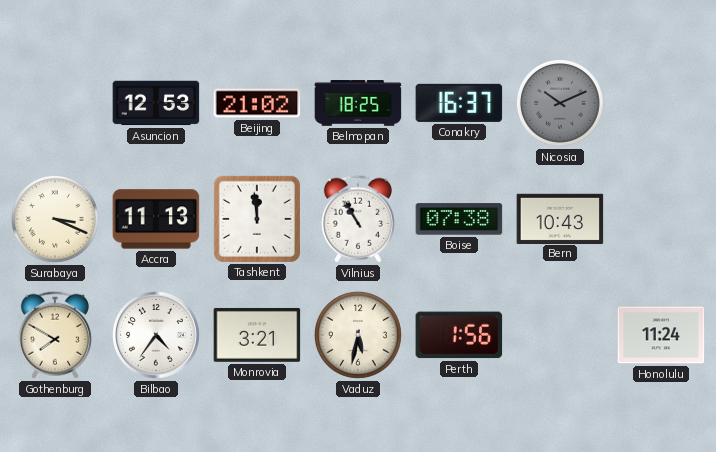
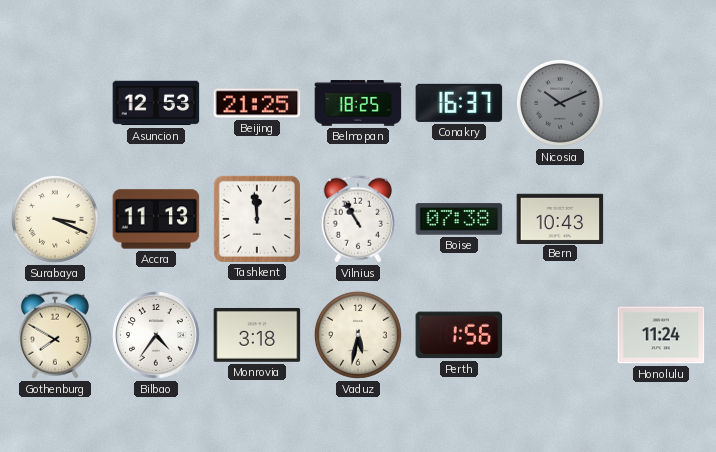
Beijing: 21:02 -> 21:25 (257, 103)
Monrovia: 3:21 -> 3:18 (257, 335)
